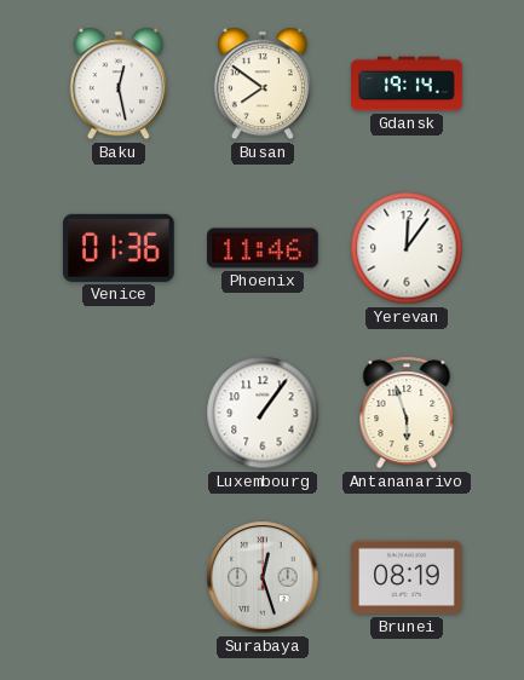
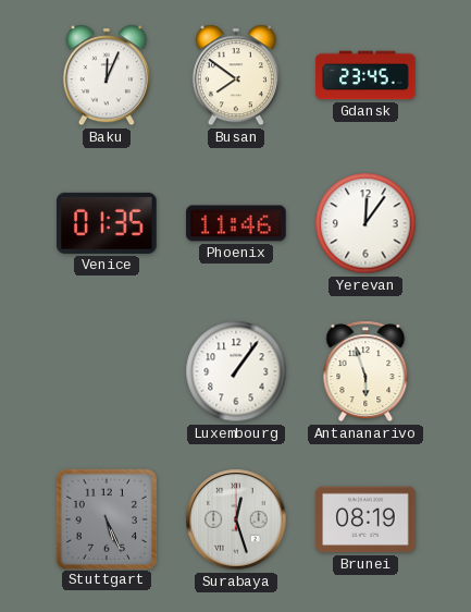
Baku: 12:28 -> 12:04 (107, 75)
Gdansk: 19:14 -> 23:45 (365, 75)
Venice: 01:36 -> 01:35 (108, 223)
Stuttgart: none -> 5:26 (106, 518)
